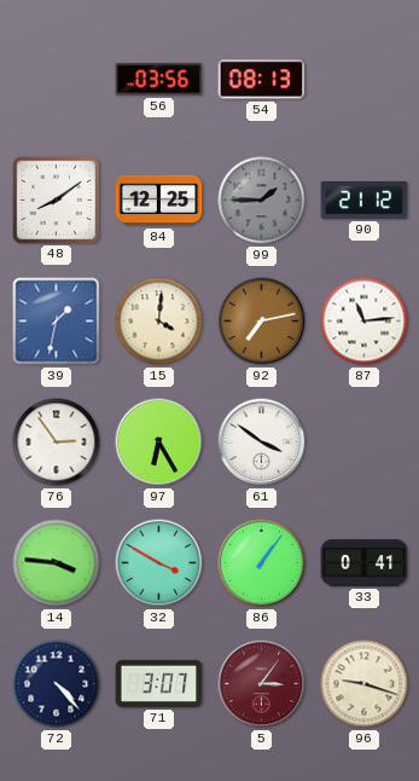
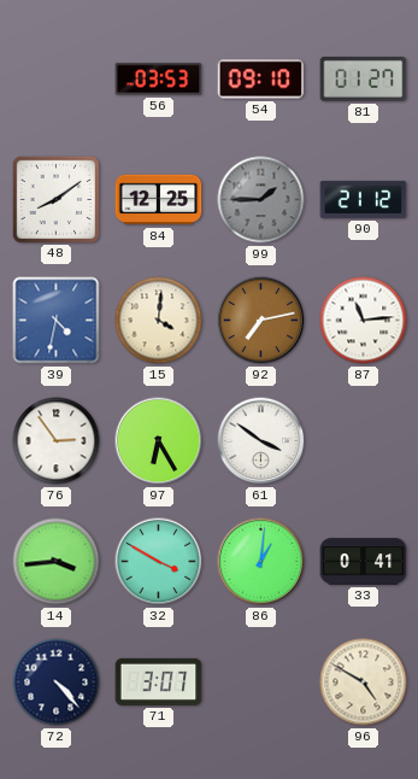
56: 03:56 -> 03:53 (159, 80)
54: 08:13 -> 09:10 (261, 80)
81: none -> 01:27 (364, 80)
39: 1:32 -> 4:32 (57, 321)
14: 3:46 -> 3:44 (57, 562)
86: 1:06 -> 1:01 (261, 562)
5: 3:06 -> none (262, 684)
96: 9:18 -> 4:50 (364, 683)
